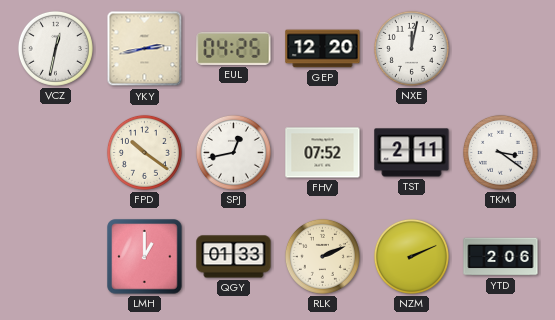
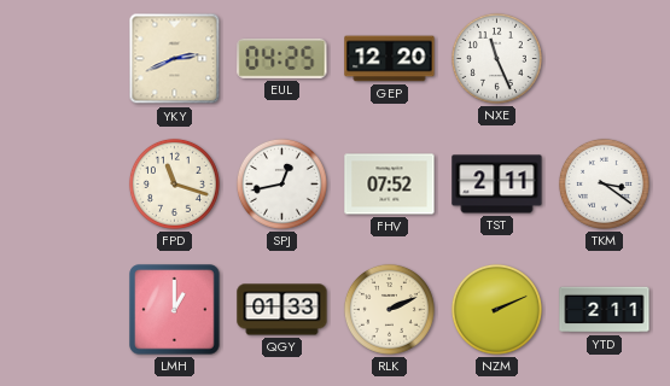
VCZ: 12:32 -> none (55, 48)
YKY: 2:43 -> 2:41 (175, 59)
NXE: 12:02 -> 11:26 (496, 58)
FPD: 10:21 -> 11:18 (174, 183)
YTD: 2:06 -> 2:11 (605, 310)
